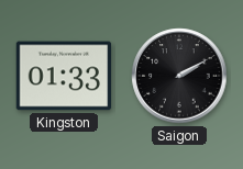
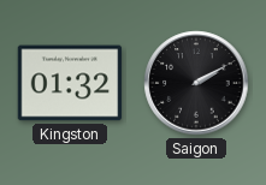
Kingston: 01:33 -> 01:32 (70, 83)
